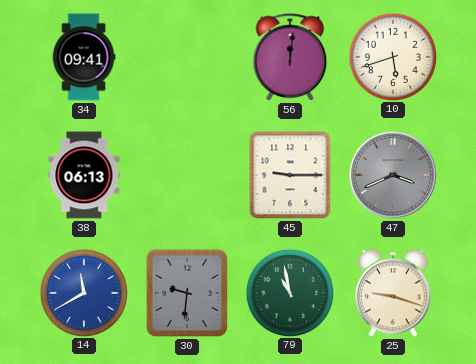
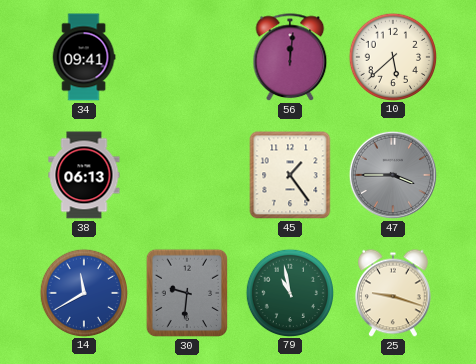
10: 5:42 -> 5:38 (392, 56)
45: 9:15 -> 1:24 (290, 175)
47: 3:41 -> 3:45 (393, 175)
